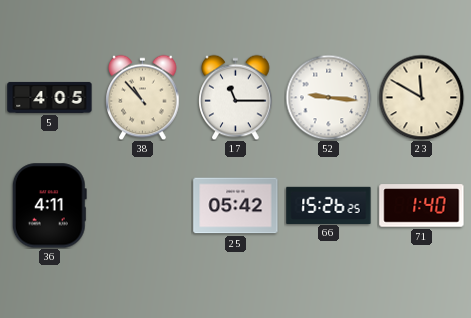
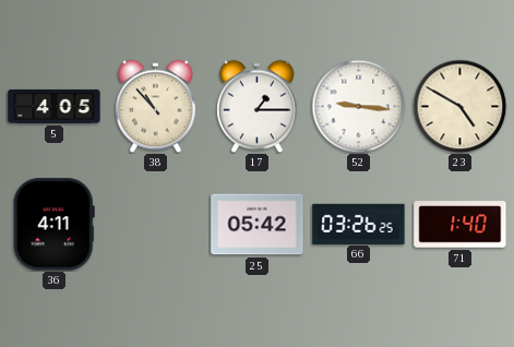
17: 11:15 -> 1:15 (258, 106)
23: 11:50 -> 4:50 (459, 106)
66: 15:26 -> 03:26 (359, 224)
